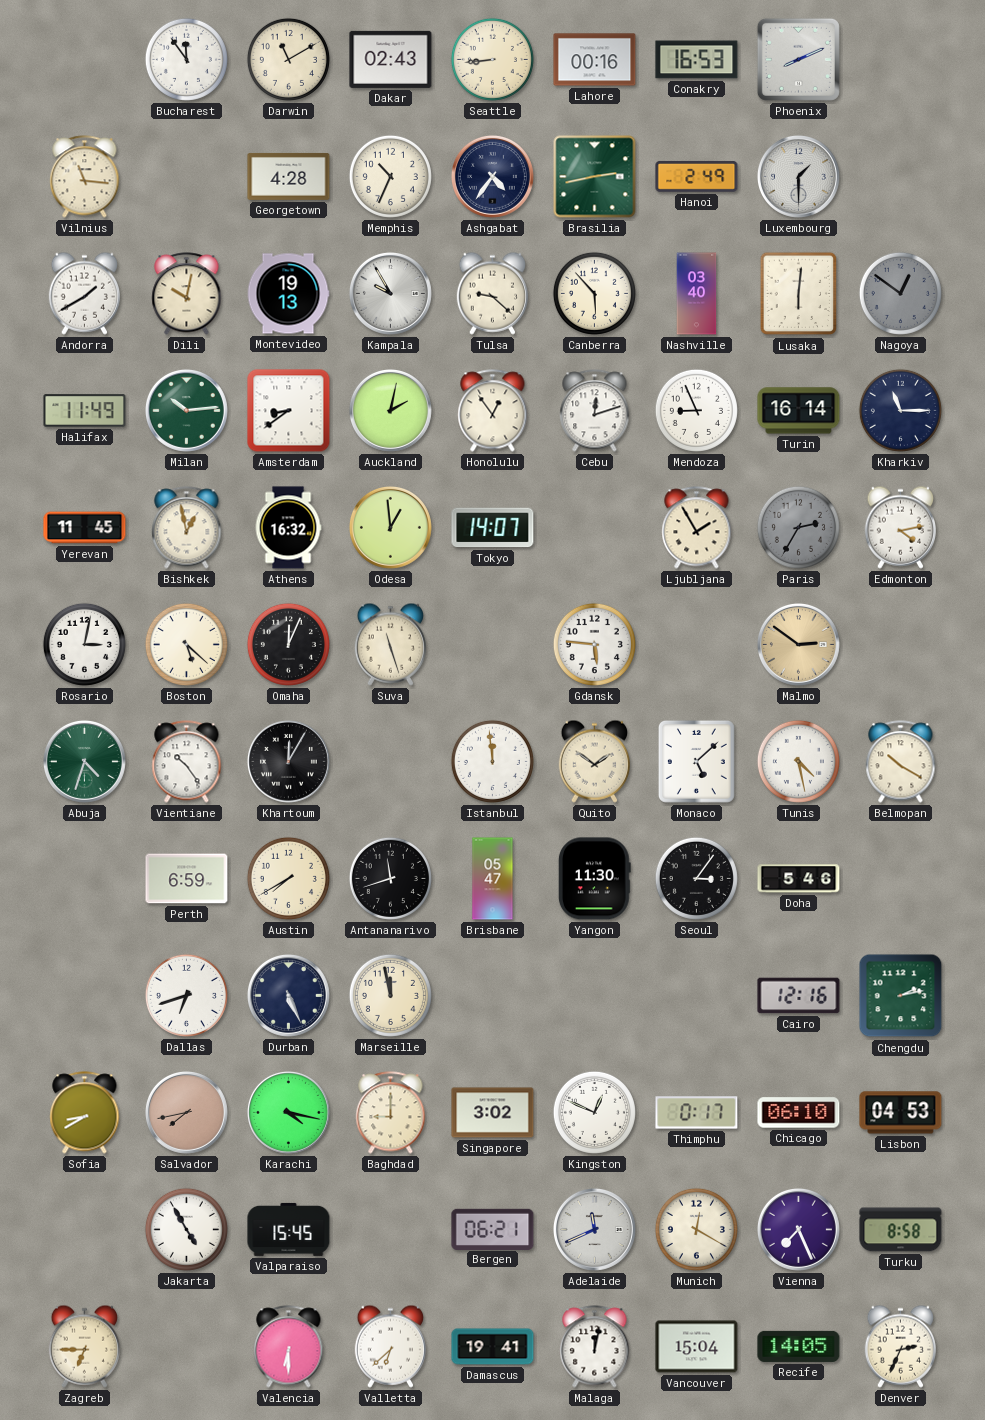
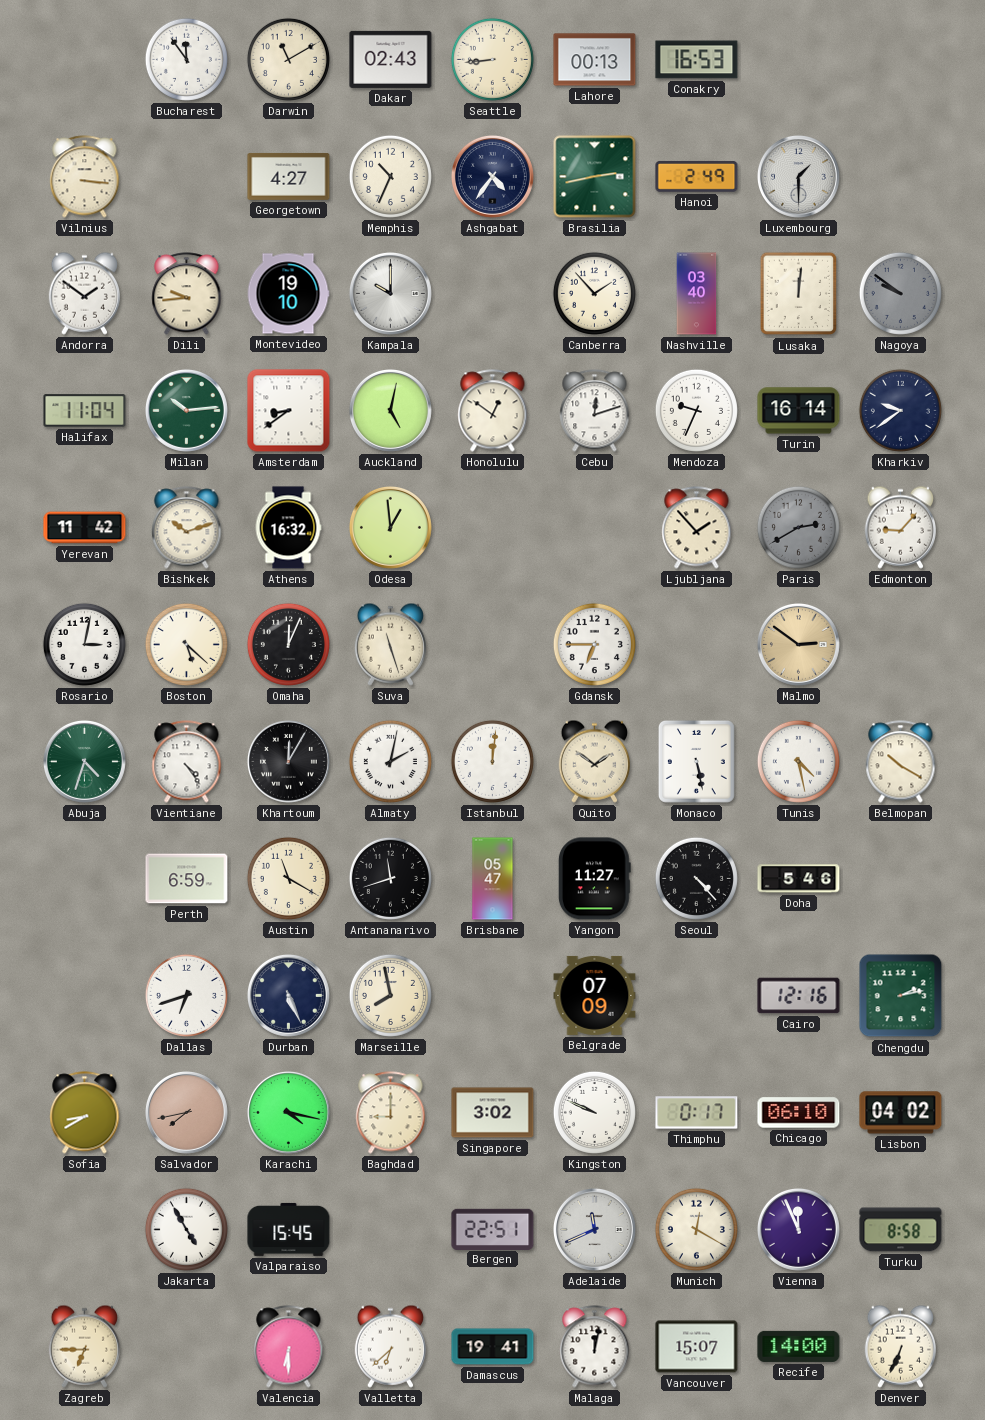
Lahore: 00:16 -> 00:13 (595, 60)
Phoenix: 8:11 -> none (798, 59)
Vilnius: 11:16 -> 3:16 (85, 177)
Georgetown: 4:28 -> 4:27 (289, 176)
Andorra: 1:40 -> 1:51 (84, 293)
Dili: 10:02 -> 9:44 (187, 294)
Montevideo: 19:13 -> 19:10 (288, 294)
Kampala: 9:55 -> 10:00 (390, 293)
Tulsa: 9:22 -> none (492, 293)
Canberra: 5:53 -> 1:53 (594, 293)
Lusaka: 6:01 -> 12:01 (799, 294)
Nagoya: 12:51 -> 9:51 (900, 293)
Halifax: 11:49 -> 11:04 (85, 411)
Auckland: 2:02 -> 5:02 (390, 410)
Honolulu: 12:54 -> 12:51 (493, 411)
Mendoza: 8:56 -> 9:34 (696, 410)
Kharkiv: 11:15 -> 9:39 (900, 410)
Yerevan: 11:45 -> 11:42 (85, 528)
Bishkek: 12:58 -> 10:12 (187, 528)
Tokyo: 14:07 -> none (493, 528)
Ljubljana: 1:55 -> 1:53 (697, 528)
Paris: 2:35 -> 2:40 (798, 527)
Edmonton: 4:13 -> 9:07 (900, 527)
Gdansk: 5:46 -> 6:45 (594, 644)
Vientiane: 10:24 -> 4:24 (187, 762)
Almaty: none -> 2:02 (390, 761)
Istanbul: 11:59 -> 12:01 (492, 761)
Monaco: 5:08 -> 5:28 (696, 761)
Austin: 7:40 -> 11:20 (288, 878)
Yangon: 11:30 -> 11:27 (594, 879)
Seoul: 3:06 -> 4:23 (696, 878)
Marseille: 11:58 -> 7:58 (390, 995)
Belgrade: none -> 07:09 (595, 995)
Kingston: 12:49 -> 9:49 (594, 1112)
Lisbon: 04:53 -> 04:02 (901, 1113)
Bergen: 06:21 -> 22:51 (493, 1229)
Vienna: 7:26 -> 11:56 (798, 1229)
Vancouver: 15:04 -> 15:07 (697, 1347)
Recife: 14:05 -> 14:00 (799, 1346)
Denver: 2:34 -> 6:34 (900, 1346)
